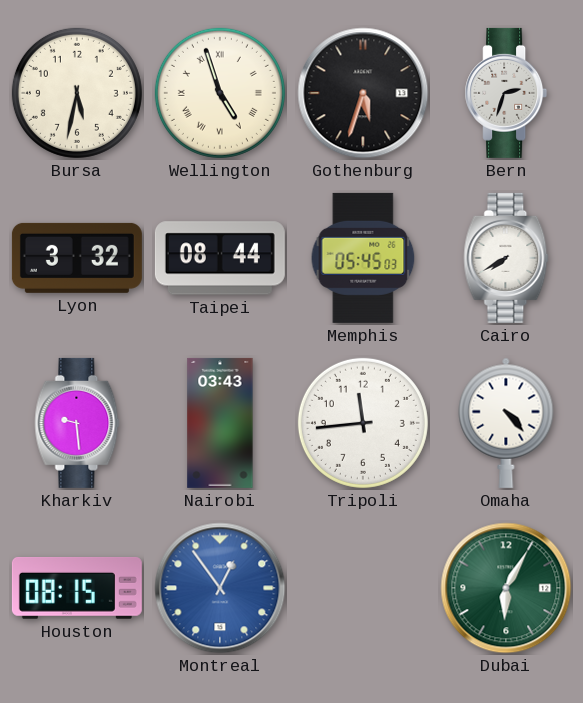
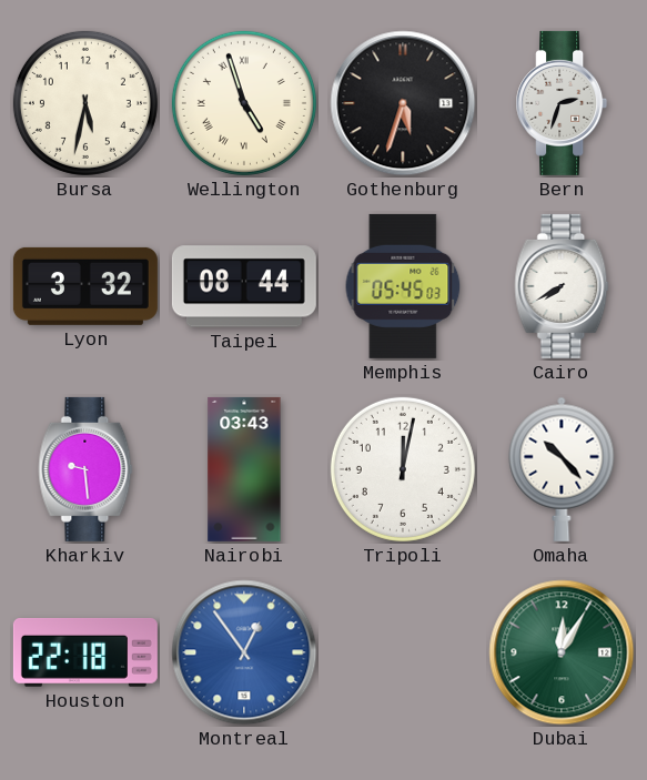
Tripoli: 11:44 -> 12:02 (403, 469)
Omaha: 4:23 -> 10:23 (562, 469)
Houston: 08:15 -> 22:18 (85, 652)
Dubai: 6:05 -> 12:05 (562, 652)
